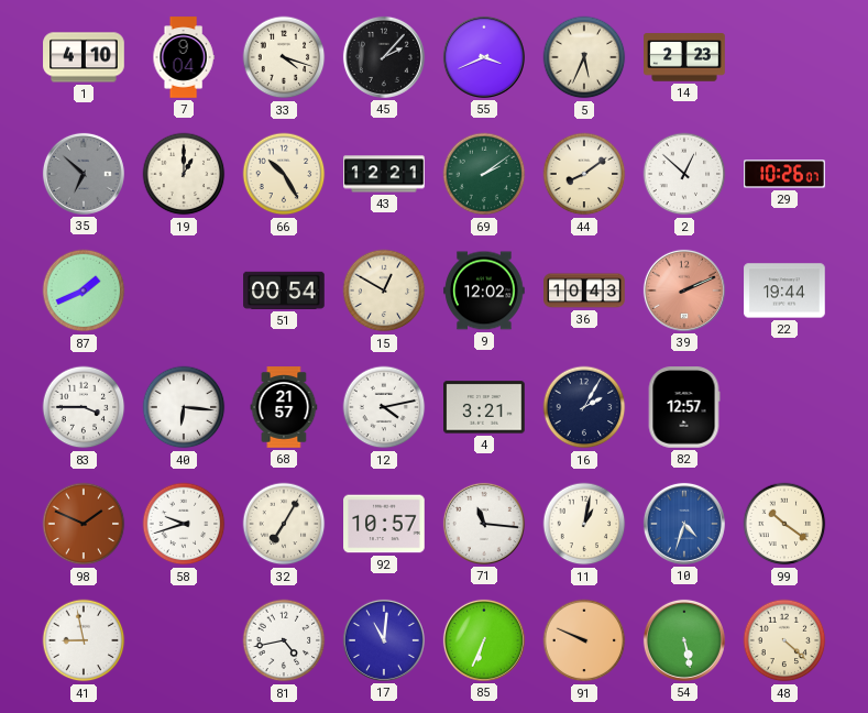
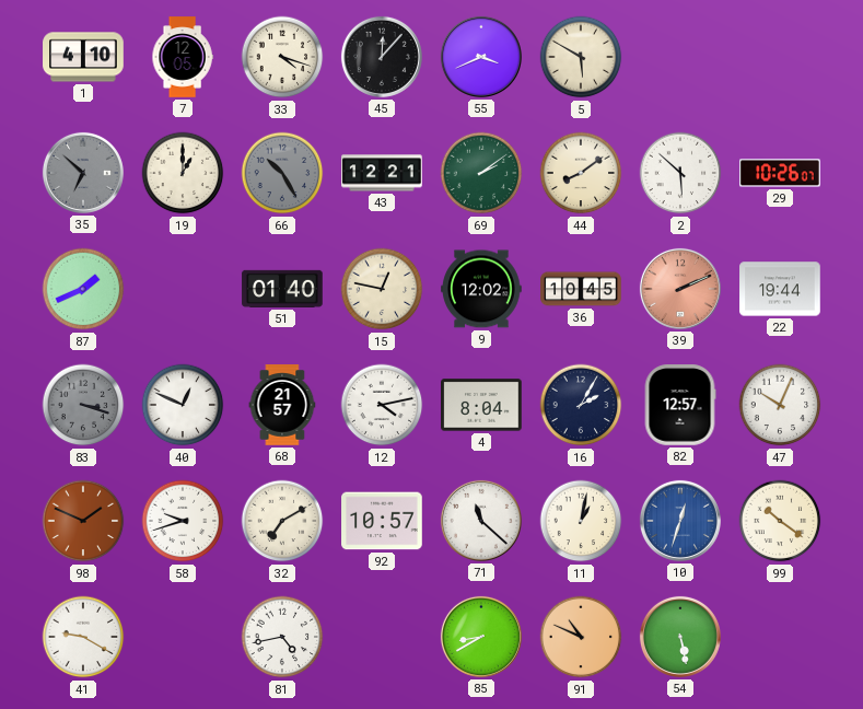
7: 9:04 -> 12:05 (183, 57)
45: 2:07 -> 12:07 (382, 57)
5: 5:34 -> 5:50 (581, 57)
14: 2:23 -> none (684, 57)
66 dial: cream -> grey (282, 173)
2: 12:52 -> 5:52 (680, 173)
51: 00:54 -> 01:40 (282, 289)
15: 12:50 -> 12:47 (382, 289)
36: 10:43 -> 10:45 (581, 289)
83: 3:45 -> 3:18 (83, 405)
83 dial: white -> grey (83, 405)
40: 6:16 -> 12:49 (183, 405)
4: 3:21 -> 8:04 (481, 405)
47: none -> 10:04 (780, 405)
32: 7:05 -> 7:10 (282, 521)
71: 11:16 -> 11:22 (481, 521)
10: 4:33 -> 12:33 (680, 521)
41: 8:58 -> 9:20 (83, 637)
17: 11:01 -> none (384, 640)
85: 6:34 -> 8:40 (481, 637)
91: 9:49 -> 10:49 (581, 637)
48: 4:22 -> none (784, 640)
